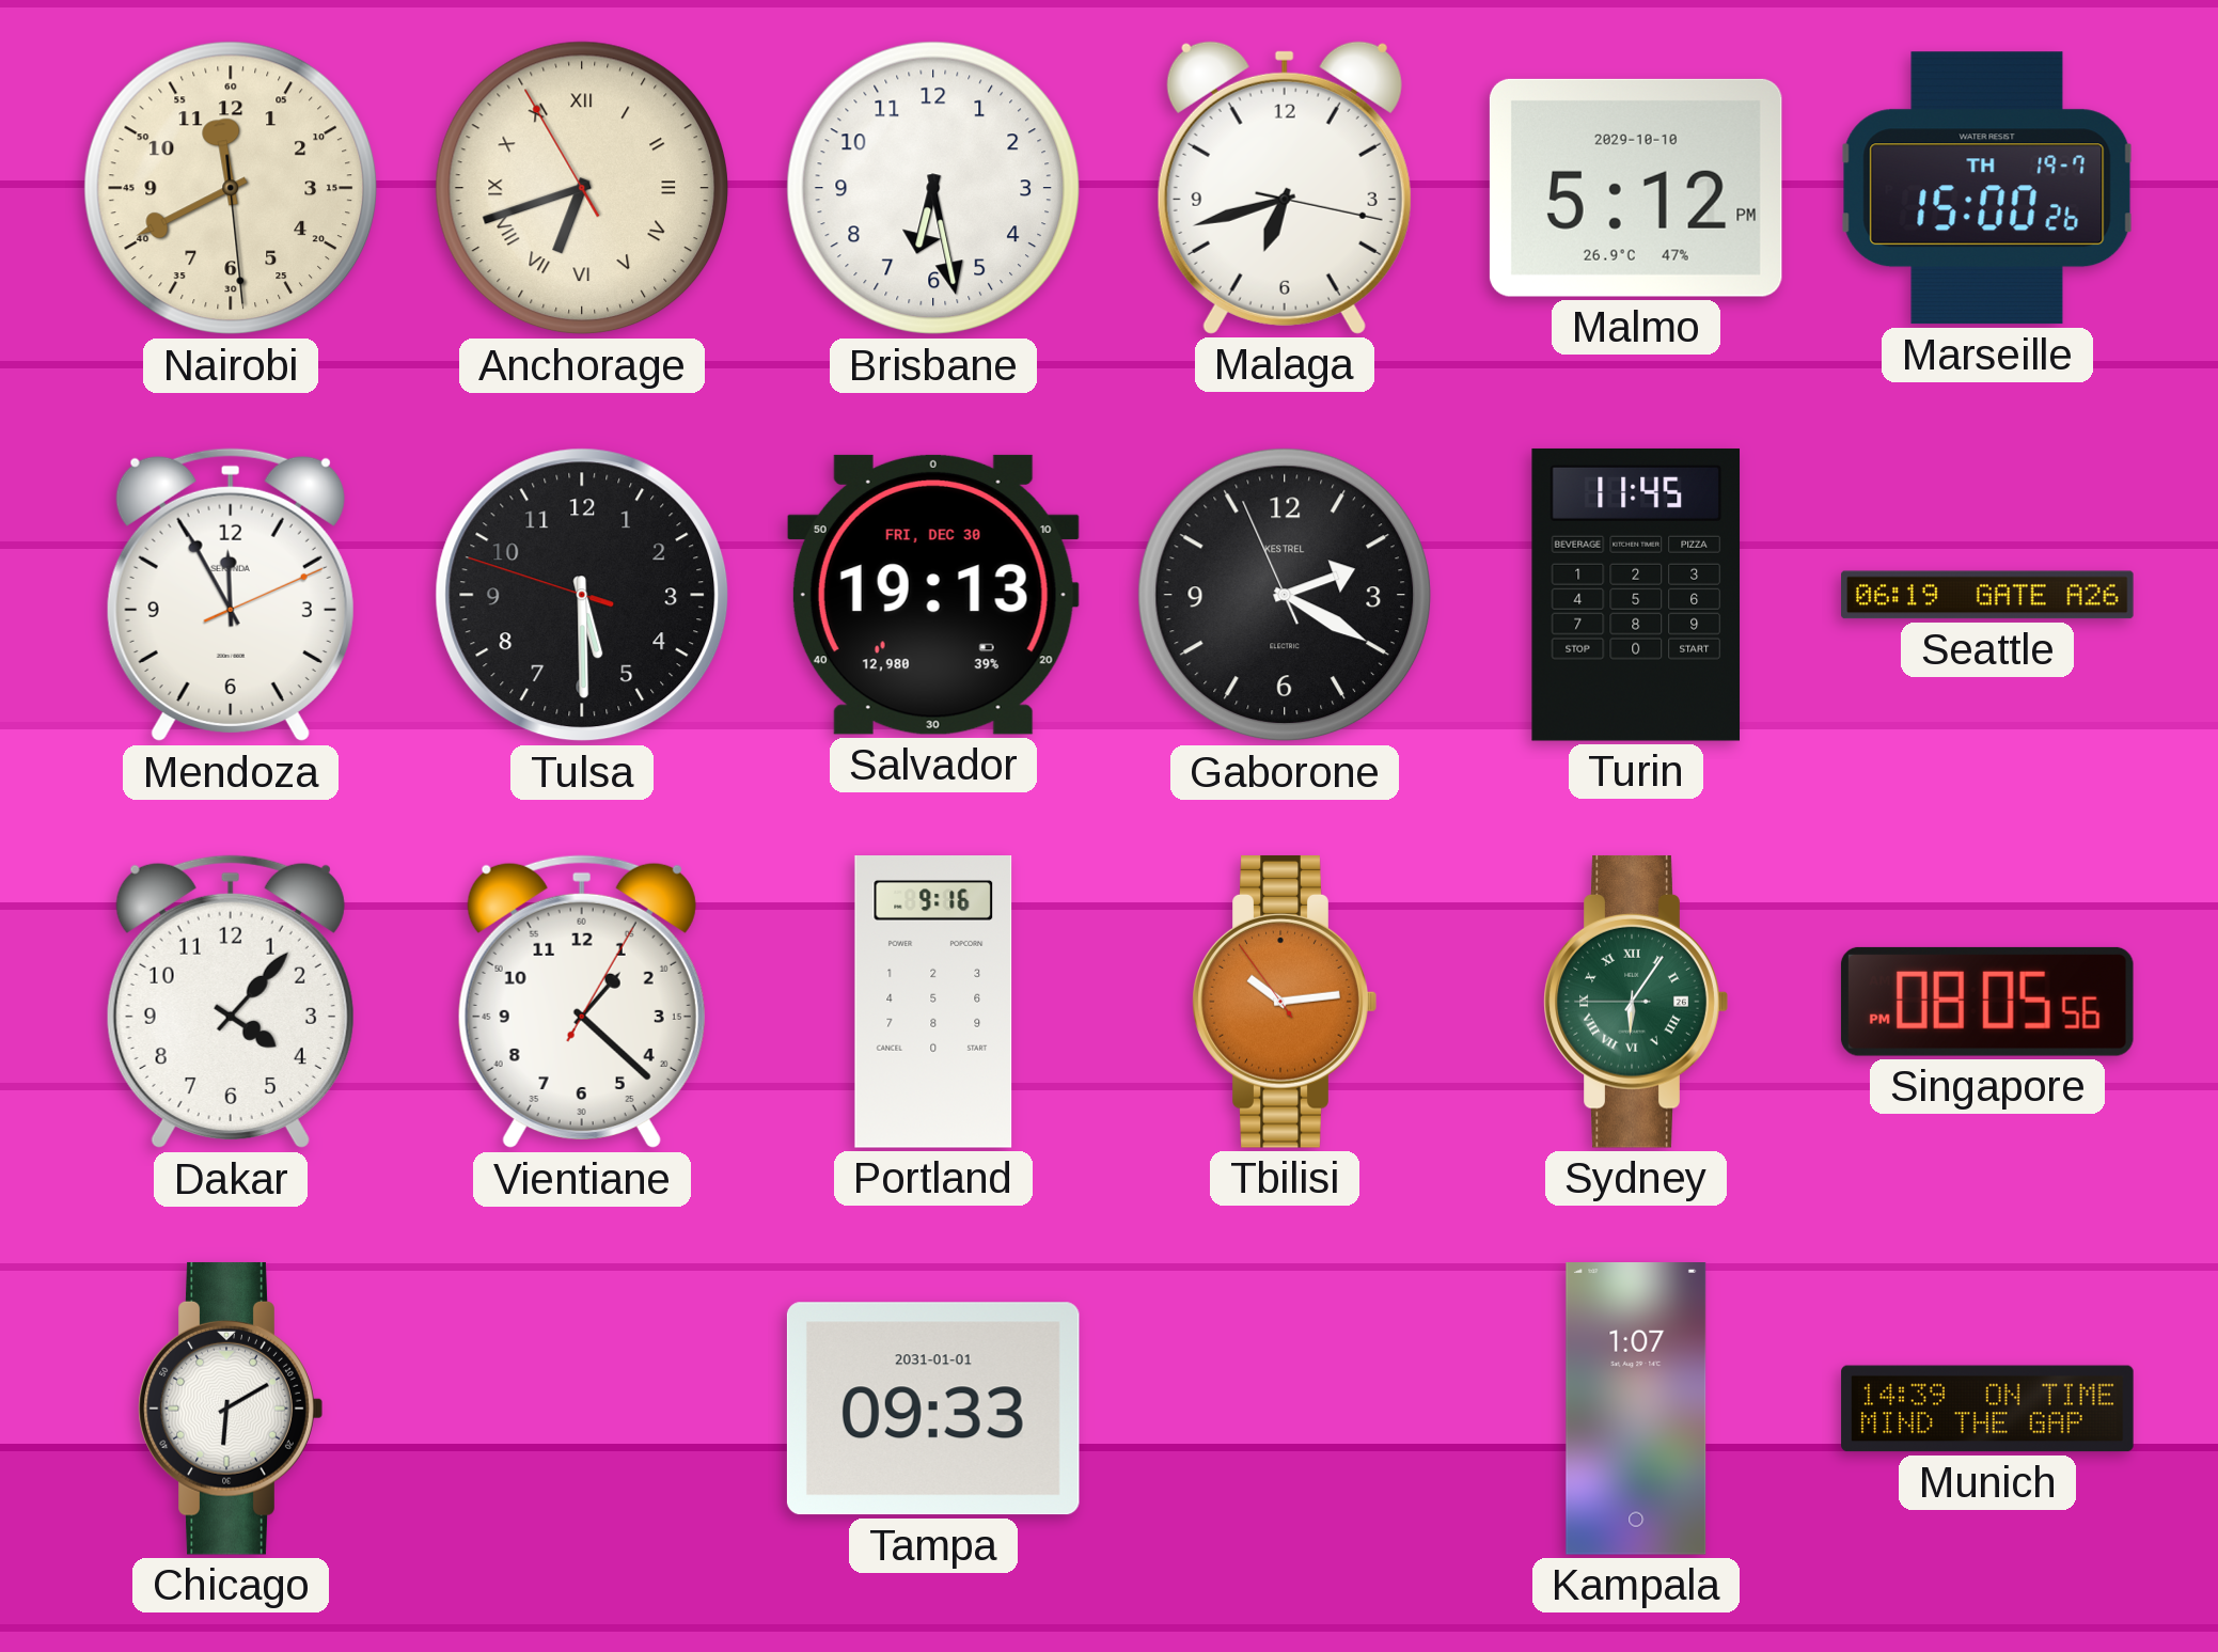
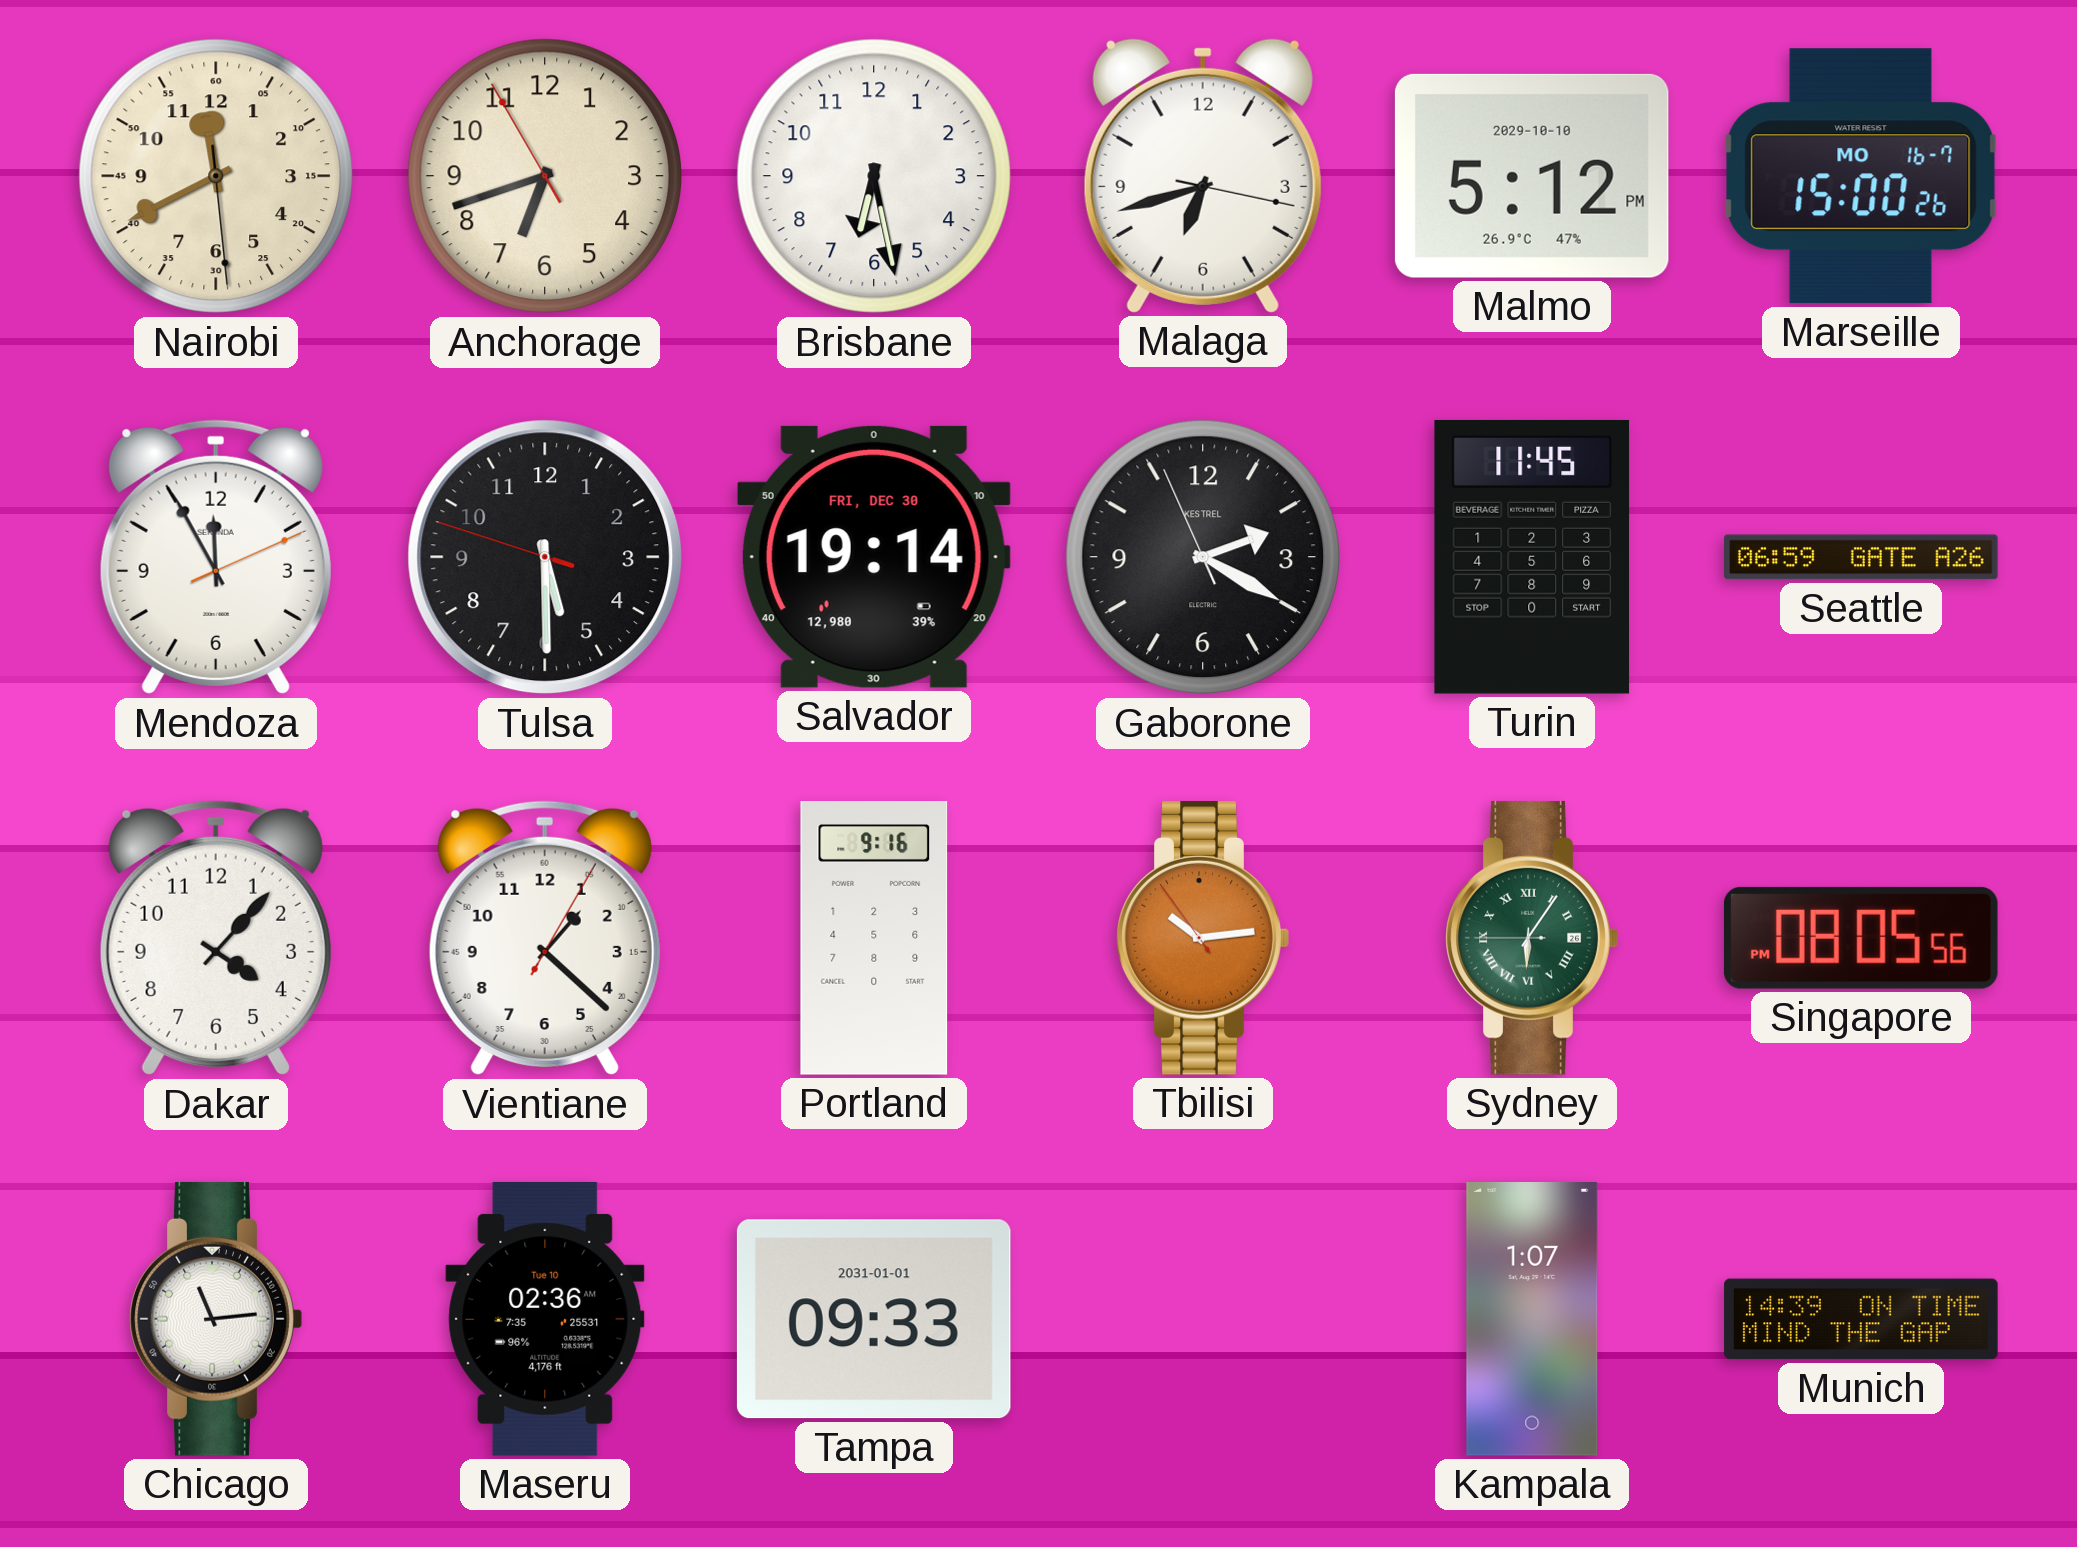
Anchorage numerals: Roman -> Arabic (545, 176)
Marseille date: TH 19-7 -> MO 16-7 (1861, 176)
Salvador: 19:13 -> 19:14 (874, 557)
Seattle: 06:19 -> 06:59 (1861, 557)
Chicago: 6:10 -> 11:14 (216, 1319)
Maseru: none -> 02:36 (545, 1320)
